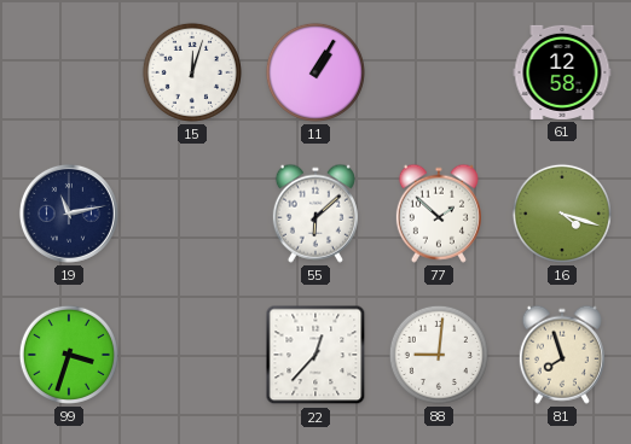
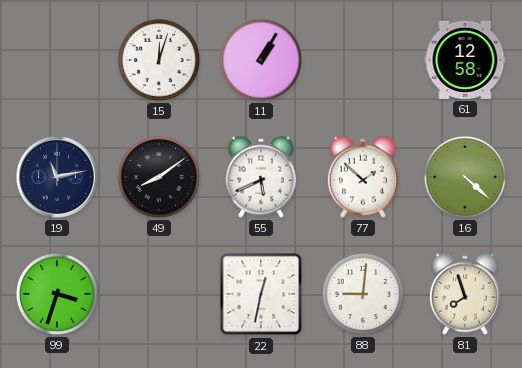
49: none -> 8:09 (159, 177)
55: 6:08 -> 5:41 (261, 177)
16: 4:18 -> 4:22 (465, 177)
22: 12:37 -> 12:32 (261, 294)
